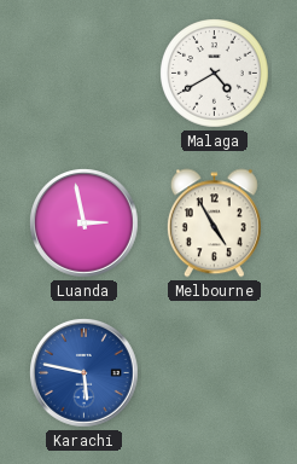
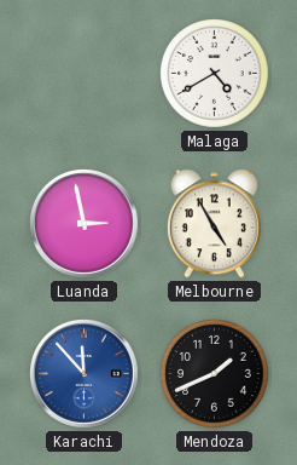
Karachi: 5:47 -> 11:53 (85, 374)
Mendoza: none -> 1:41 (215, 374)
